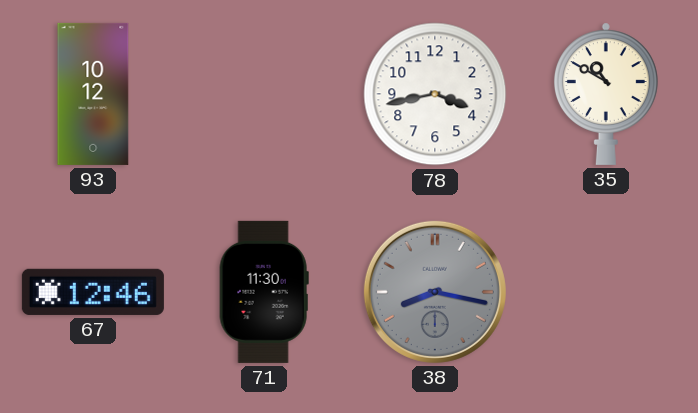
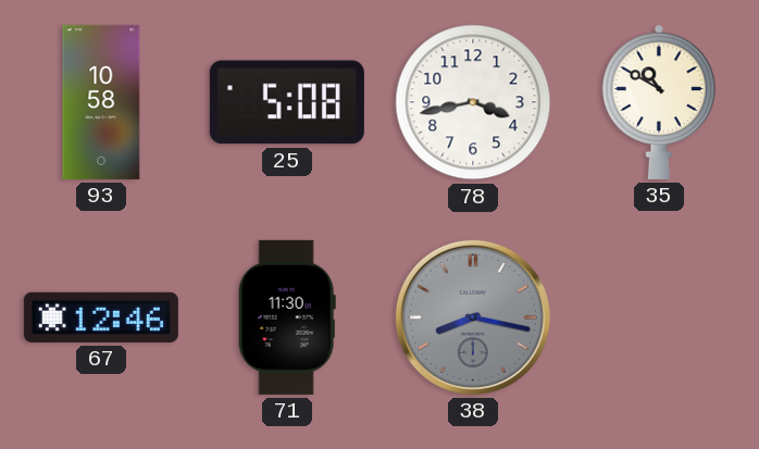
93: 10:12 -> 10:58 (101, 102)
25: none -> 5:08 (287, 102)
